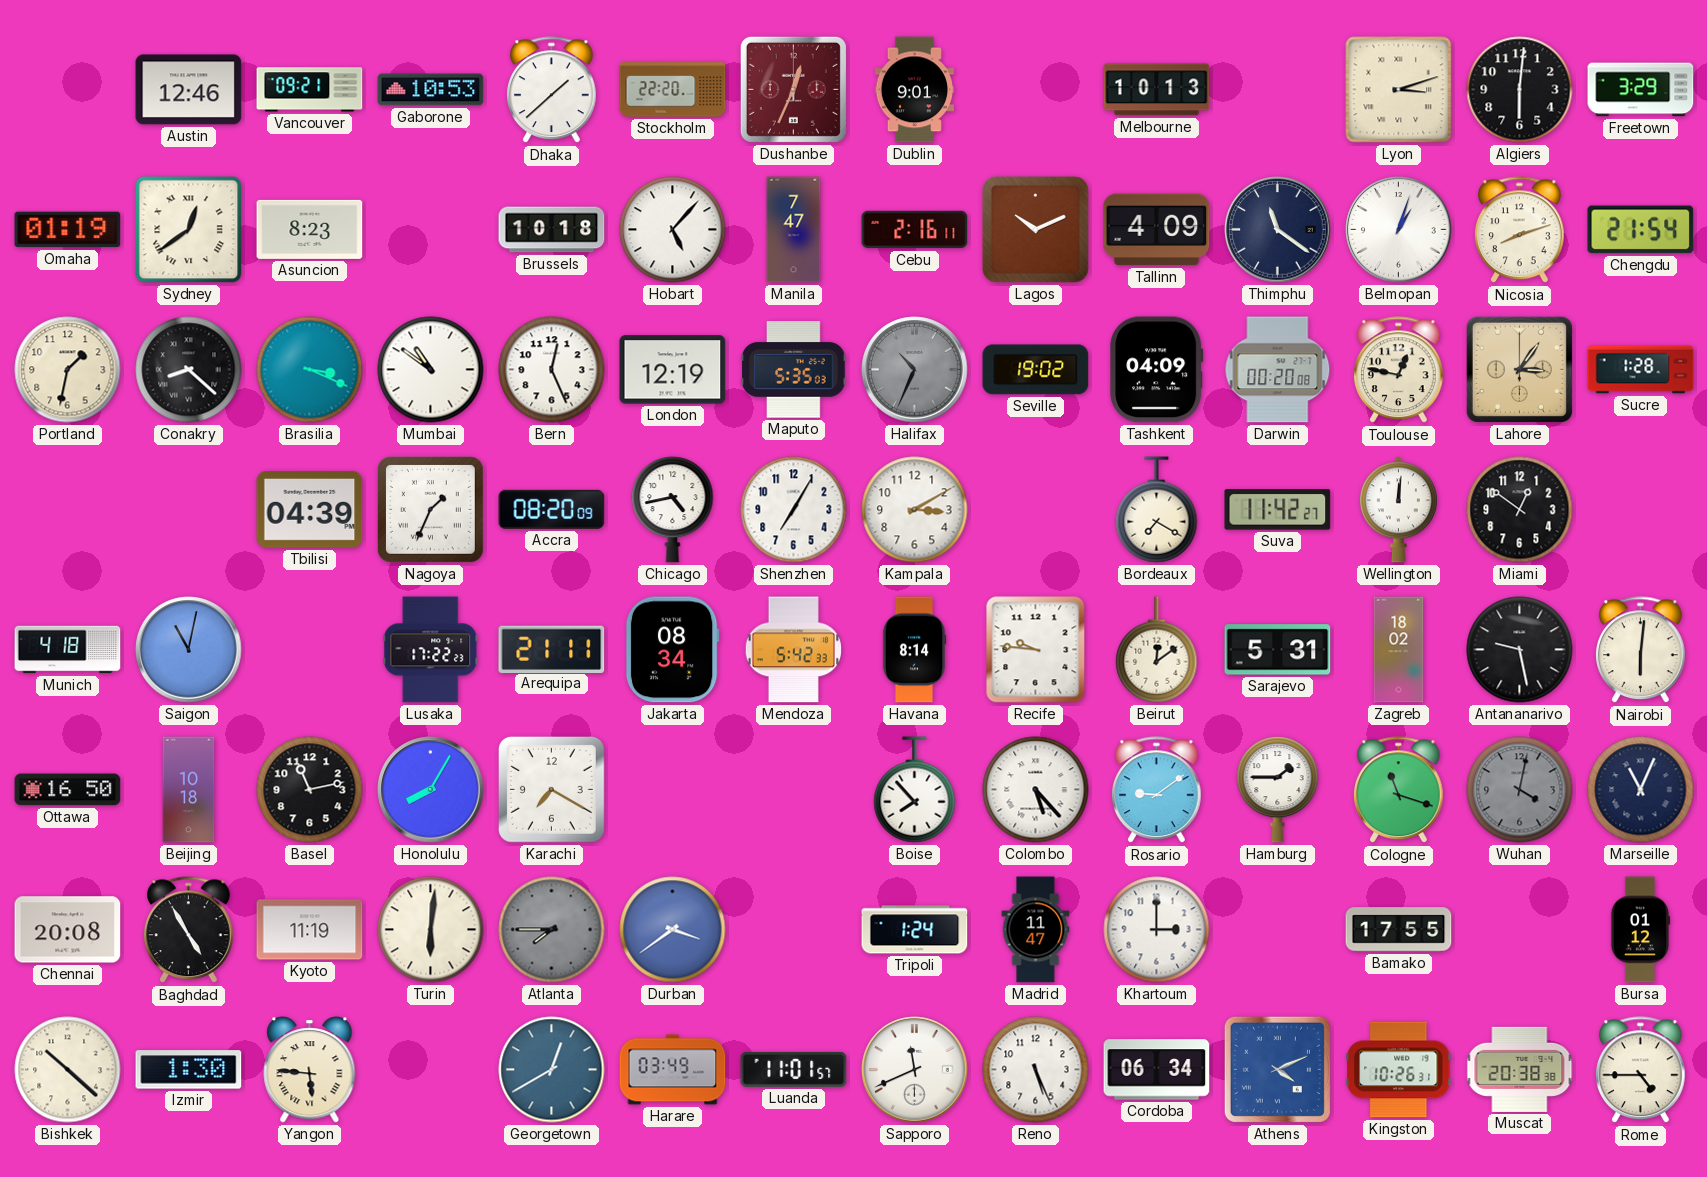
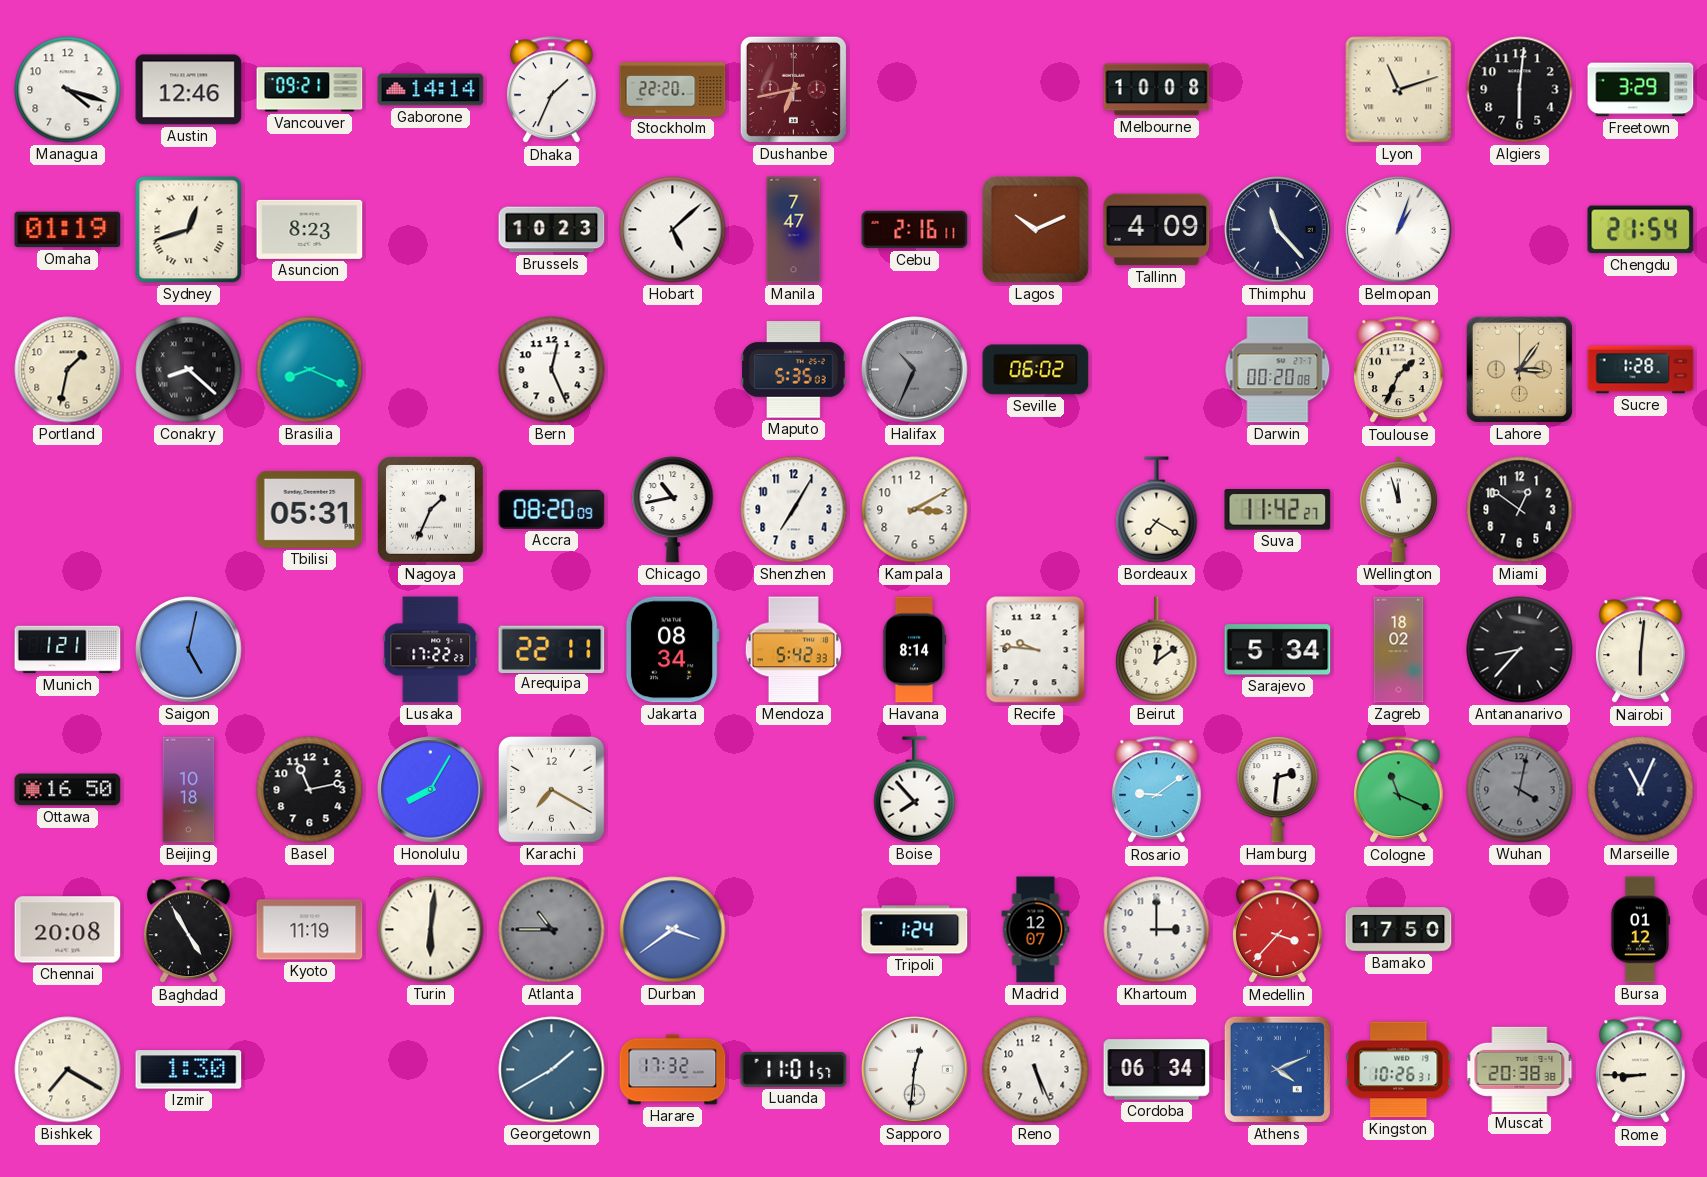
Managua: none -> 4:18 (68, 90)
Gaborone: 10:53 -> 14:14 (431, 90)
Dhaka: 1:38 -> 1:34 (552, 90)
Dushanbe: 12:34 -> 6:43 (793, 89)
Dublin: 9:01 -> none (914, 90)
Melbourne: 10:13 -> 10:08 (1157, 90)
Lyon: 3:12 -> 11:12 (1399, 90)
Sydney: 12:39 -> 12:42 (189, 230)
Brussels: 10:18 -> 10:23 (552, 230)
Hobart: 5:07 -> 5:08 (673, 230)
Thimphu: 11:21 -> 11:23 (1278, 230)
Nicosia: 8:12 -> none (1520, 230)
Brasilia: 3:19 -> 8:19 (310, 370)
Mumbai: 10:51 -> none (431, 370)
London: 12:19 -> none (673, 370)
Seville: 19:02 -> 06:02 (1036, 370)
Tashkent: 04:09 -> none (1157, 370)
Toulouse: 12:47 -> 1:34 (1399, 370)
Tbilisi: 04:39 -> 05:31 (310, 509)
Chicago: 4:43 -> 10:43 (673, 510)
Wellington: 12:01 -> 11:57 (1398, 510)
Munich: 4:18 -> 1:21 (68, 650)
Saigon: 11:02 -> 5:02 (189, 650)
Arequipa: 21:11 -> 22:11 (552, 649)
Sarajevo: 5:31 -> 5:34 (1278, 650)
Antananarivo: 9:28 -> 8:37 (1520, 650)
Colombo: 5:23 -> none (1036, 790)
Hamburg: 1:45 -> 2:31 (1278, 790)
Cologne: 11:18 -> 11:19 (1399, 790)
Atlanta: 7:45 -> 10:45 (552, 930)
Madrid: 11:47 -> 12:07 (1036, 930)
Medellin: none -> 3:37 (1278, 930)
Bamako: 17:55 -> 17:50 (1399, 930)
Bishkek: 10:22 -> 7:20 (68, 1070)
Yangon: 5:46 -> none (310, 1070)
Georgetown: 12:40 -> 1:40 (552, 1070)
Harare: 03:49 -> 17:32 (673, 1070)
Sapporo: 11:41 -> 12:31 (915, 1070)
Rome: 4:45 -> 8:45 (1641, 1070)
